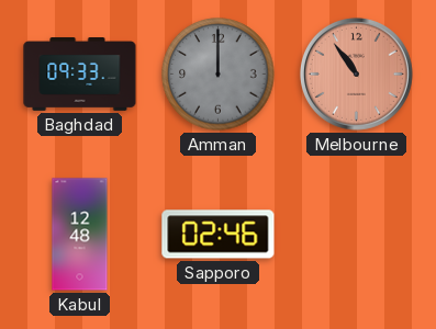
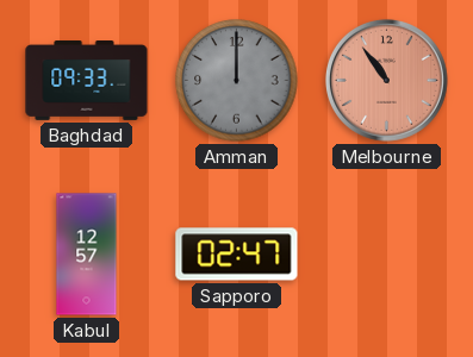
Kabul: 12:48 -> 12:57 (87, 255)
Sapporo: 02:46 -> 02:47 (237, 255)
